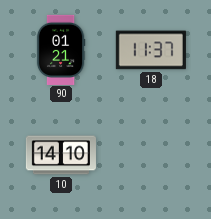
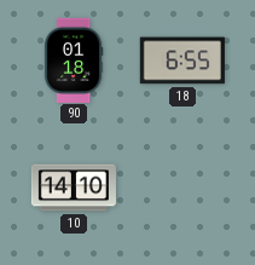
90: 01:21 -> 01:18 (74, 59)
18: 11:37 -> 6:55 (182, 61)
